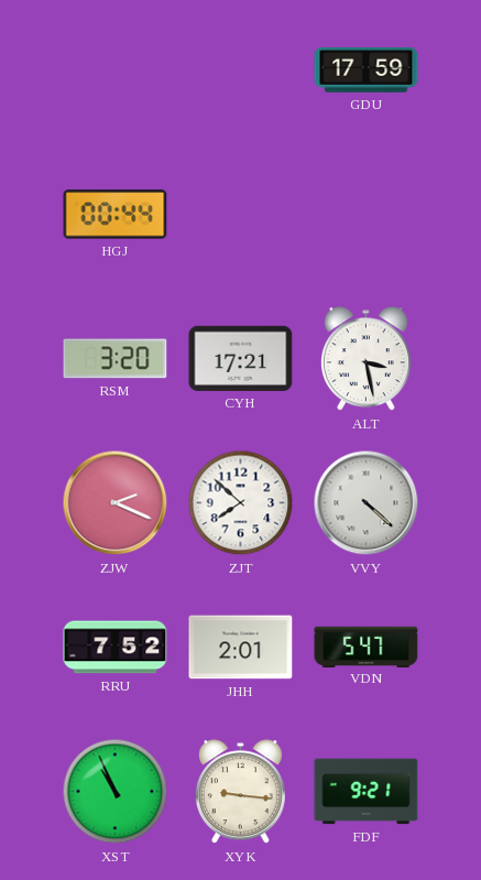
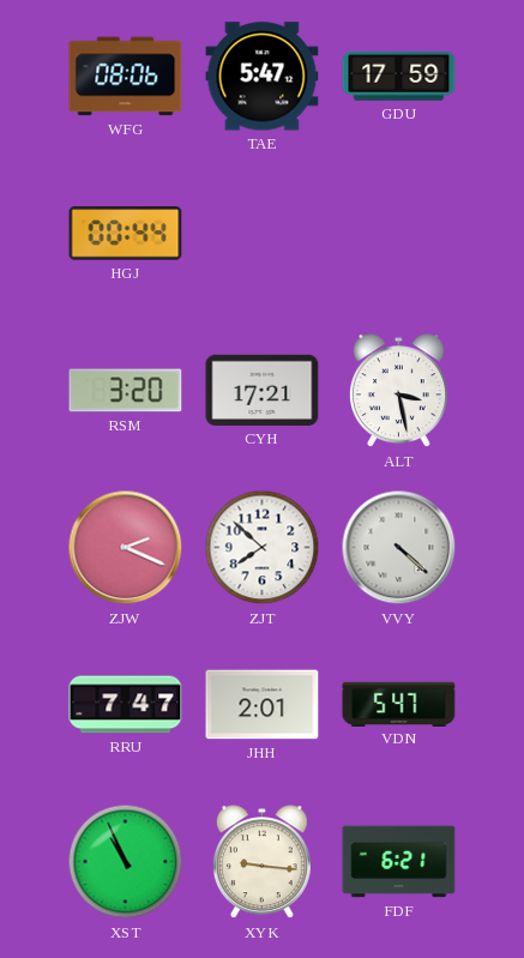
WFG: none -> 08:06 (126, 77)
TAE: none -> 5:47 (263, 77)
RRU: 7:52 -> 7:47 (126, 705)
FDF: 9:21 -> 6:21 (399, 862)
